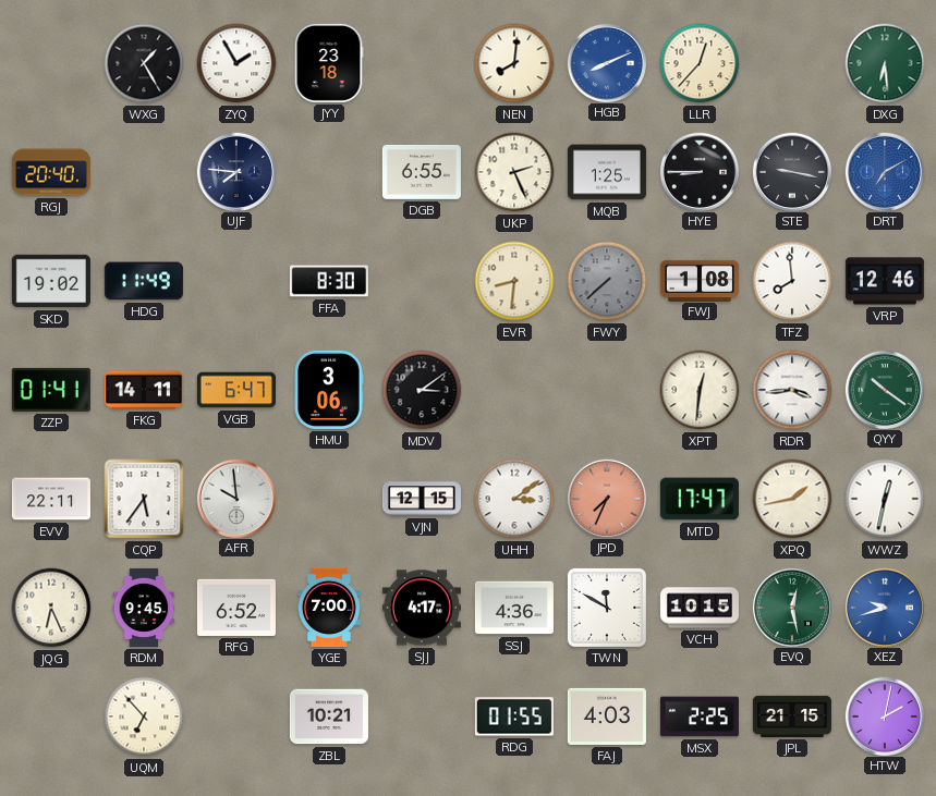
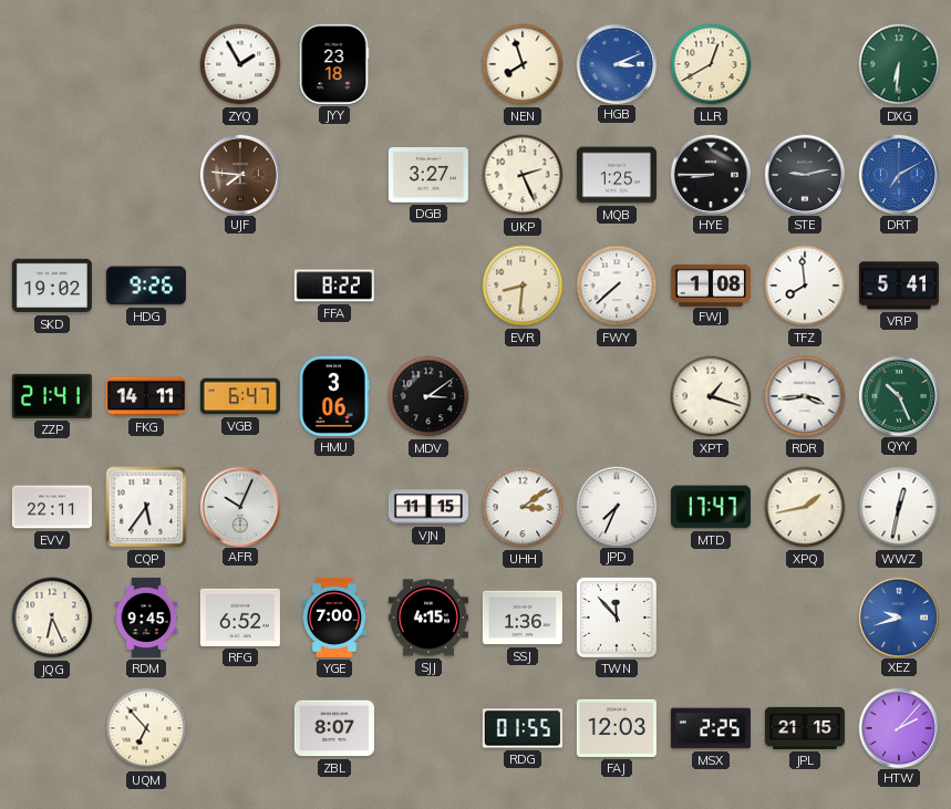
WXG: 1:25 -> none (144, 63)
NEN: 8:01 -> 7:57 (523, 64)
HGB: 8:11 -> 3:11 (616, 63)
LLR: 12:37 -> 12:40 (711, 64)
DXG: 6:29 -> 6:31 (899, 64)
RGJ: 20:40 -> none (51, 172)
UJF dial: navy -> brown (239, 174)
DGB: 6:55 -> 3:27 (428, 176)
STE: 9:17 -> 9:13 (804, 174)
HDG: 11:49 -> 9:26 (146, 286)
FFA: 8:30 -> 8:22 (334, 286)
FWY dial: grey -> white (617, 286)
VRP: 12:46 -> 5:41 (899, 286)
ZZP: 01:41 -> 21:41 (52, 396)
XPT: 12:31 -> 1:18 (711, 396)
QYY: 10:21 -> 10:26 (898, 395)
AFR: 9:59 -> 10:04 (239, 506)
VJN: 12:15 -> 11:15 (428, 507)
JPD dial: salmon -> white (616, 506)
SJJ: 4:17 -> 4:15 (428, 618)
SSJ: 4:36 -> 1:36 (523, 618)
TWN: 11:50 -> 11:53 (617, 618)
VCH: 10:15 -> none (700, 608)
EVQ: 12:28 -> none (791, 607)
ZBL: 10:21 -> 8:07 (334, 728)
FAJ: 4:03 -> 12:03 (617, 728)
HTW: 2:02 -> 2:07 (898, 727)
